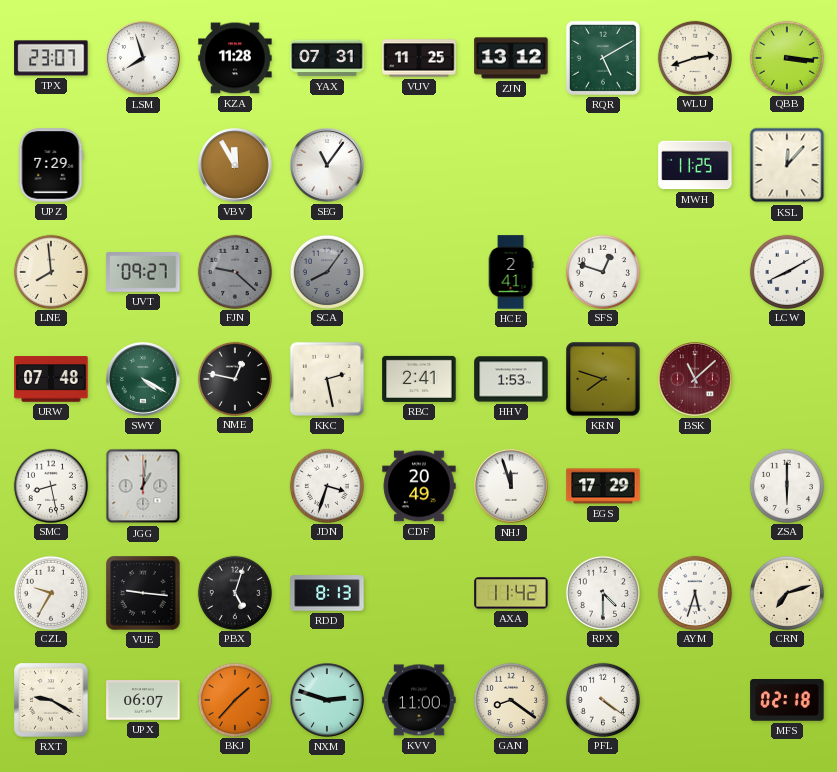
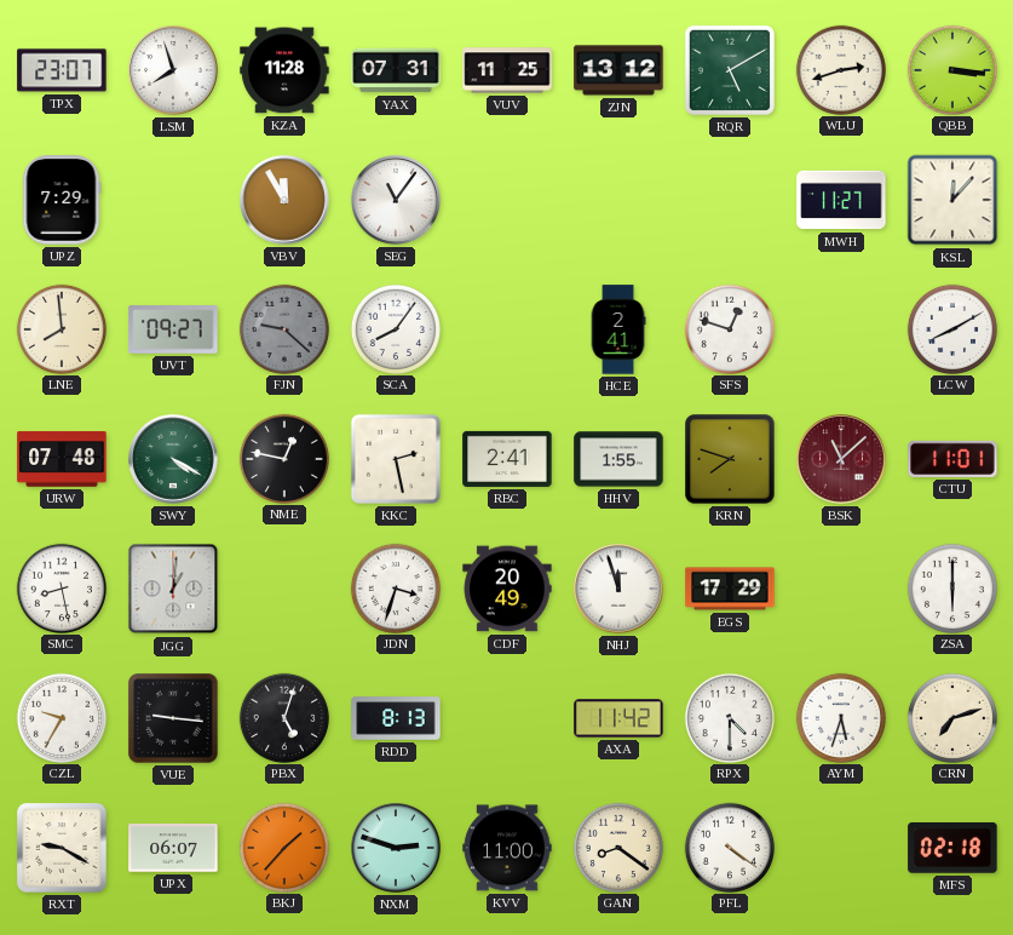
MWH: 11:25 -> 11:27 (841, 200)
SCA dial: grey -> white (395, 328)
HHV: 1:53 -> 1:55 (618, 459)
CTU: none -> 11:01 (952, 459)
